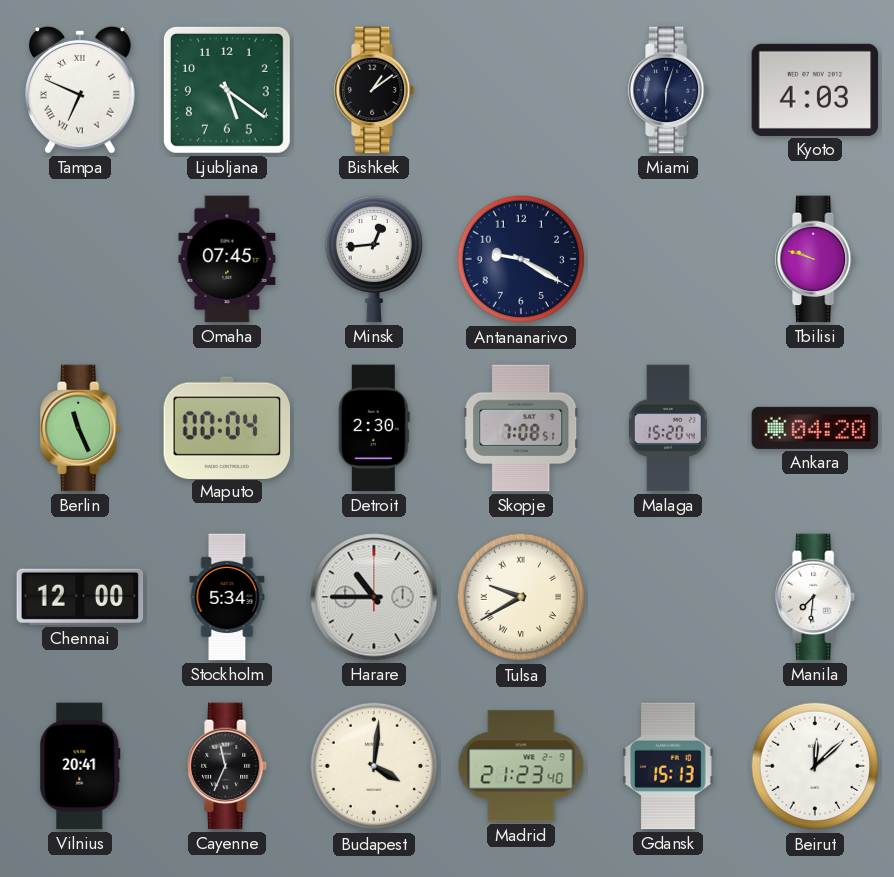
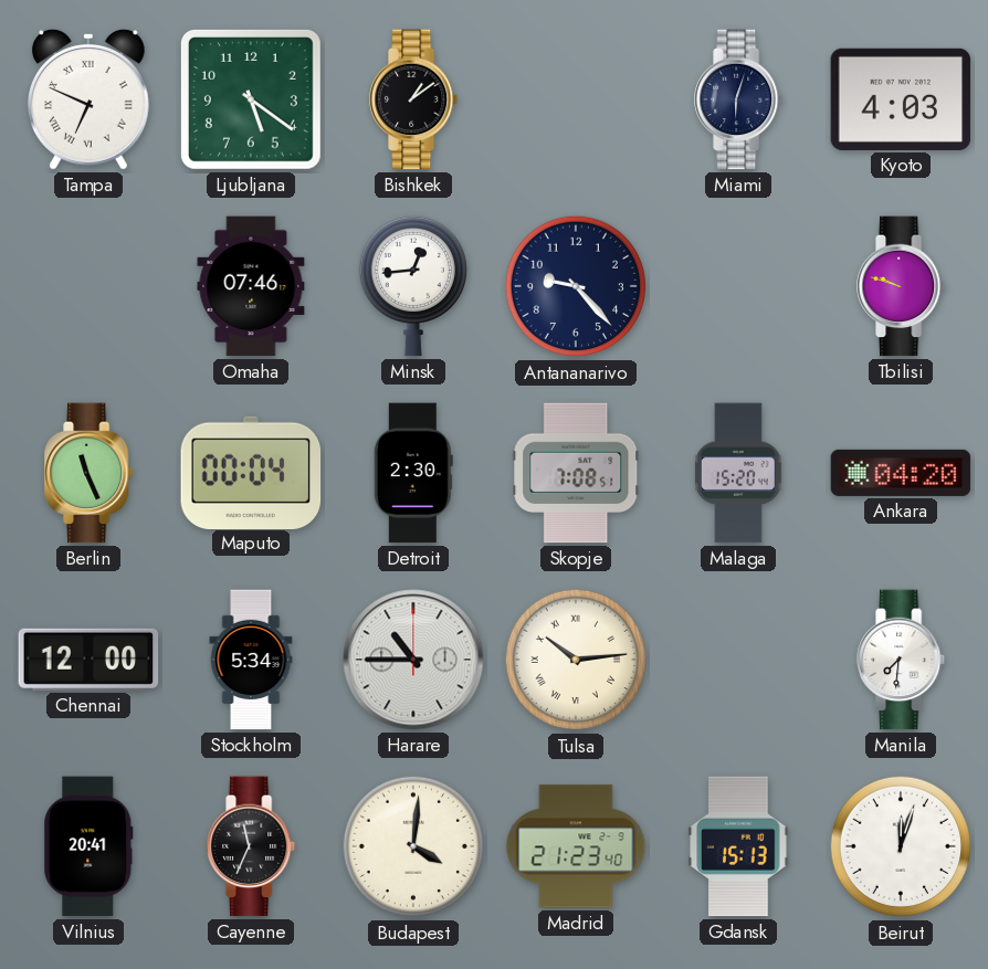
Omaha: 07:45 -> 07:46 (251, 286)
Antananarivo: 9:20 -> 9:23 (576, 286)
Tulsa: 9:40 -> 10:14 (576, 660)
Beirut: 12:08 -> 12:03 (901, 846)
